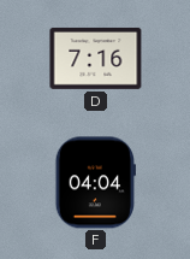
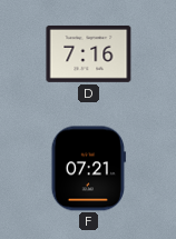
F: 04:04 -> 07:21 (88, 169)
